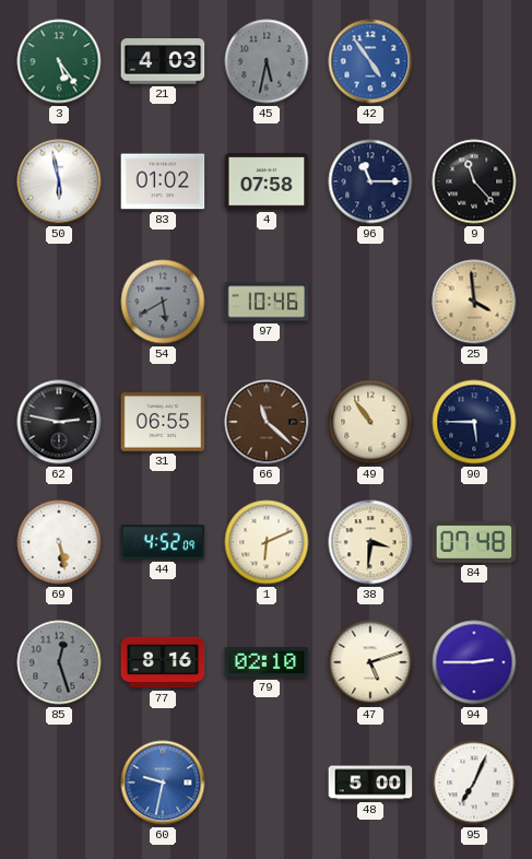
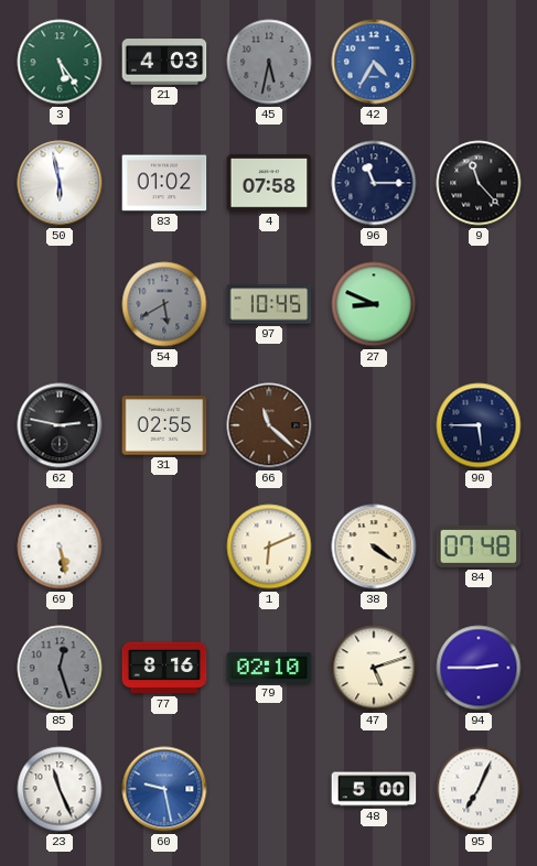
42: 4:54 -> 4:35 (374, 62)
97: 10:46 -> 10:45 (269, 304)
27: none -> 8:49 (374, 304)
25: 3:59 -> none (474, 302)
31: 06:55 -> 02:55 (164, 425)
49: 10:54 -> none (370, 422)
44: 4:52 -> none (163, 542)
38: 3:31 -> 4:21 (374, 546)
23: none -> 11:26 (60, 789)
60: 9:32 -> 9:28 (164, 789)
